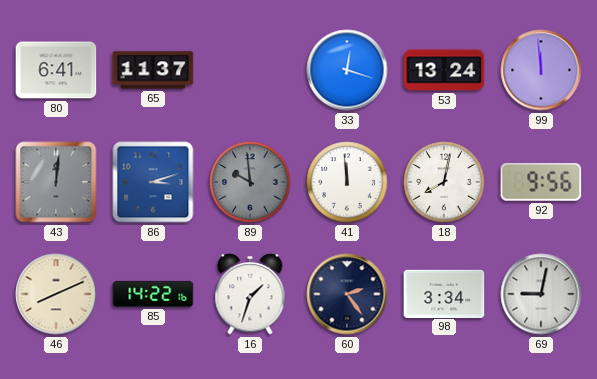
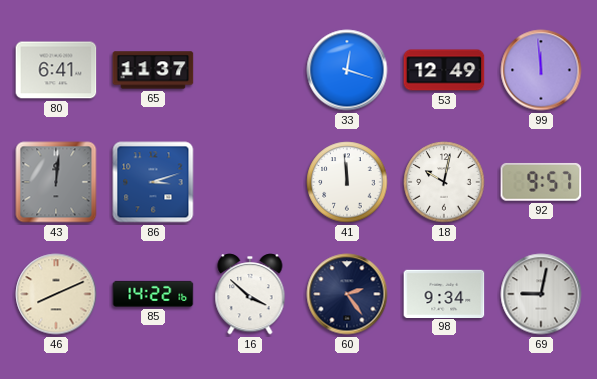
53: 13:24 -> 12:49 (444, 70)
89: 9:59 -> none (250, 182)
18: 8:02 -> 10:02 (444, 182)
92: 9:56 -> 9:57 (541, 182)
16: 1:33 -> 3:52 (250, 294)
98: 3:34 -> 9:34 (444, 293)
